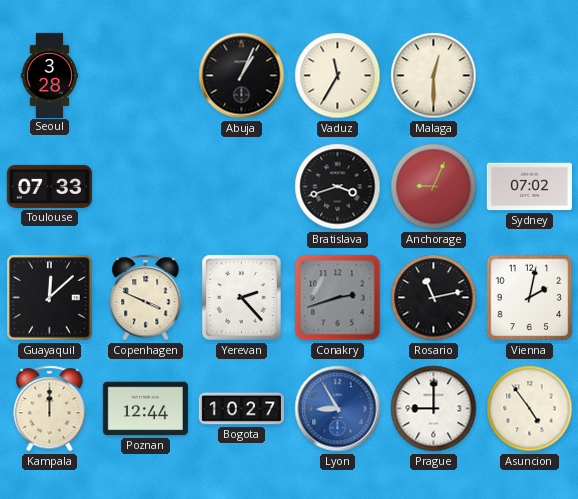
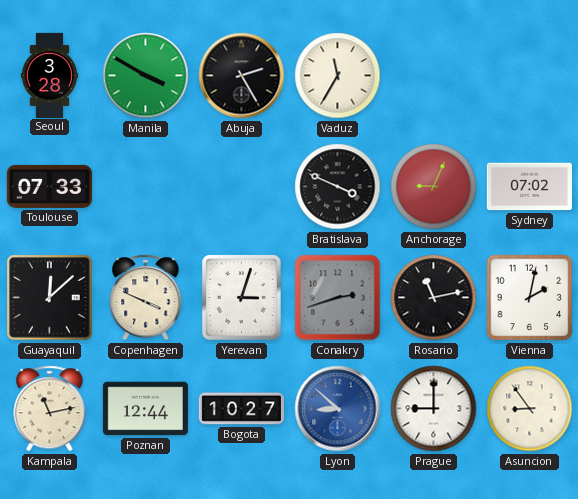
Manila: none -> 3:50 (146, 76)
Abuja: 1:04 -> 2:25 (242, 76)
Malaga: 12:30 -> none (434, 76)
Bratislava: 3:42 -> 3:49 (338, 187)
Yerevan: 2:23 -> 3:03 (242, 298)
Kampala: 12:00 -> 11:13 (50, 409)
Lyon: 8:55 -> 8:52 (338, 409)
Asuncion: 4:54 -> 8:54 (530, 409)
